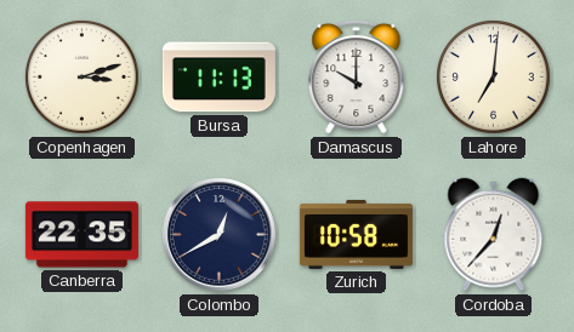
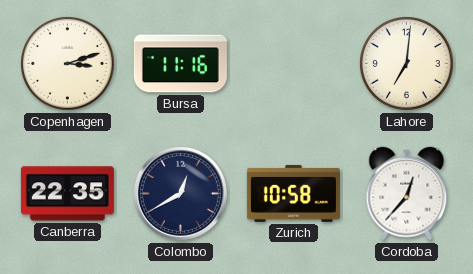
Bursa: 11:13 -> 11:16 (180, 64)
Damascus: 10:00 -> none (357, 76)
